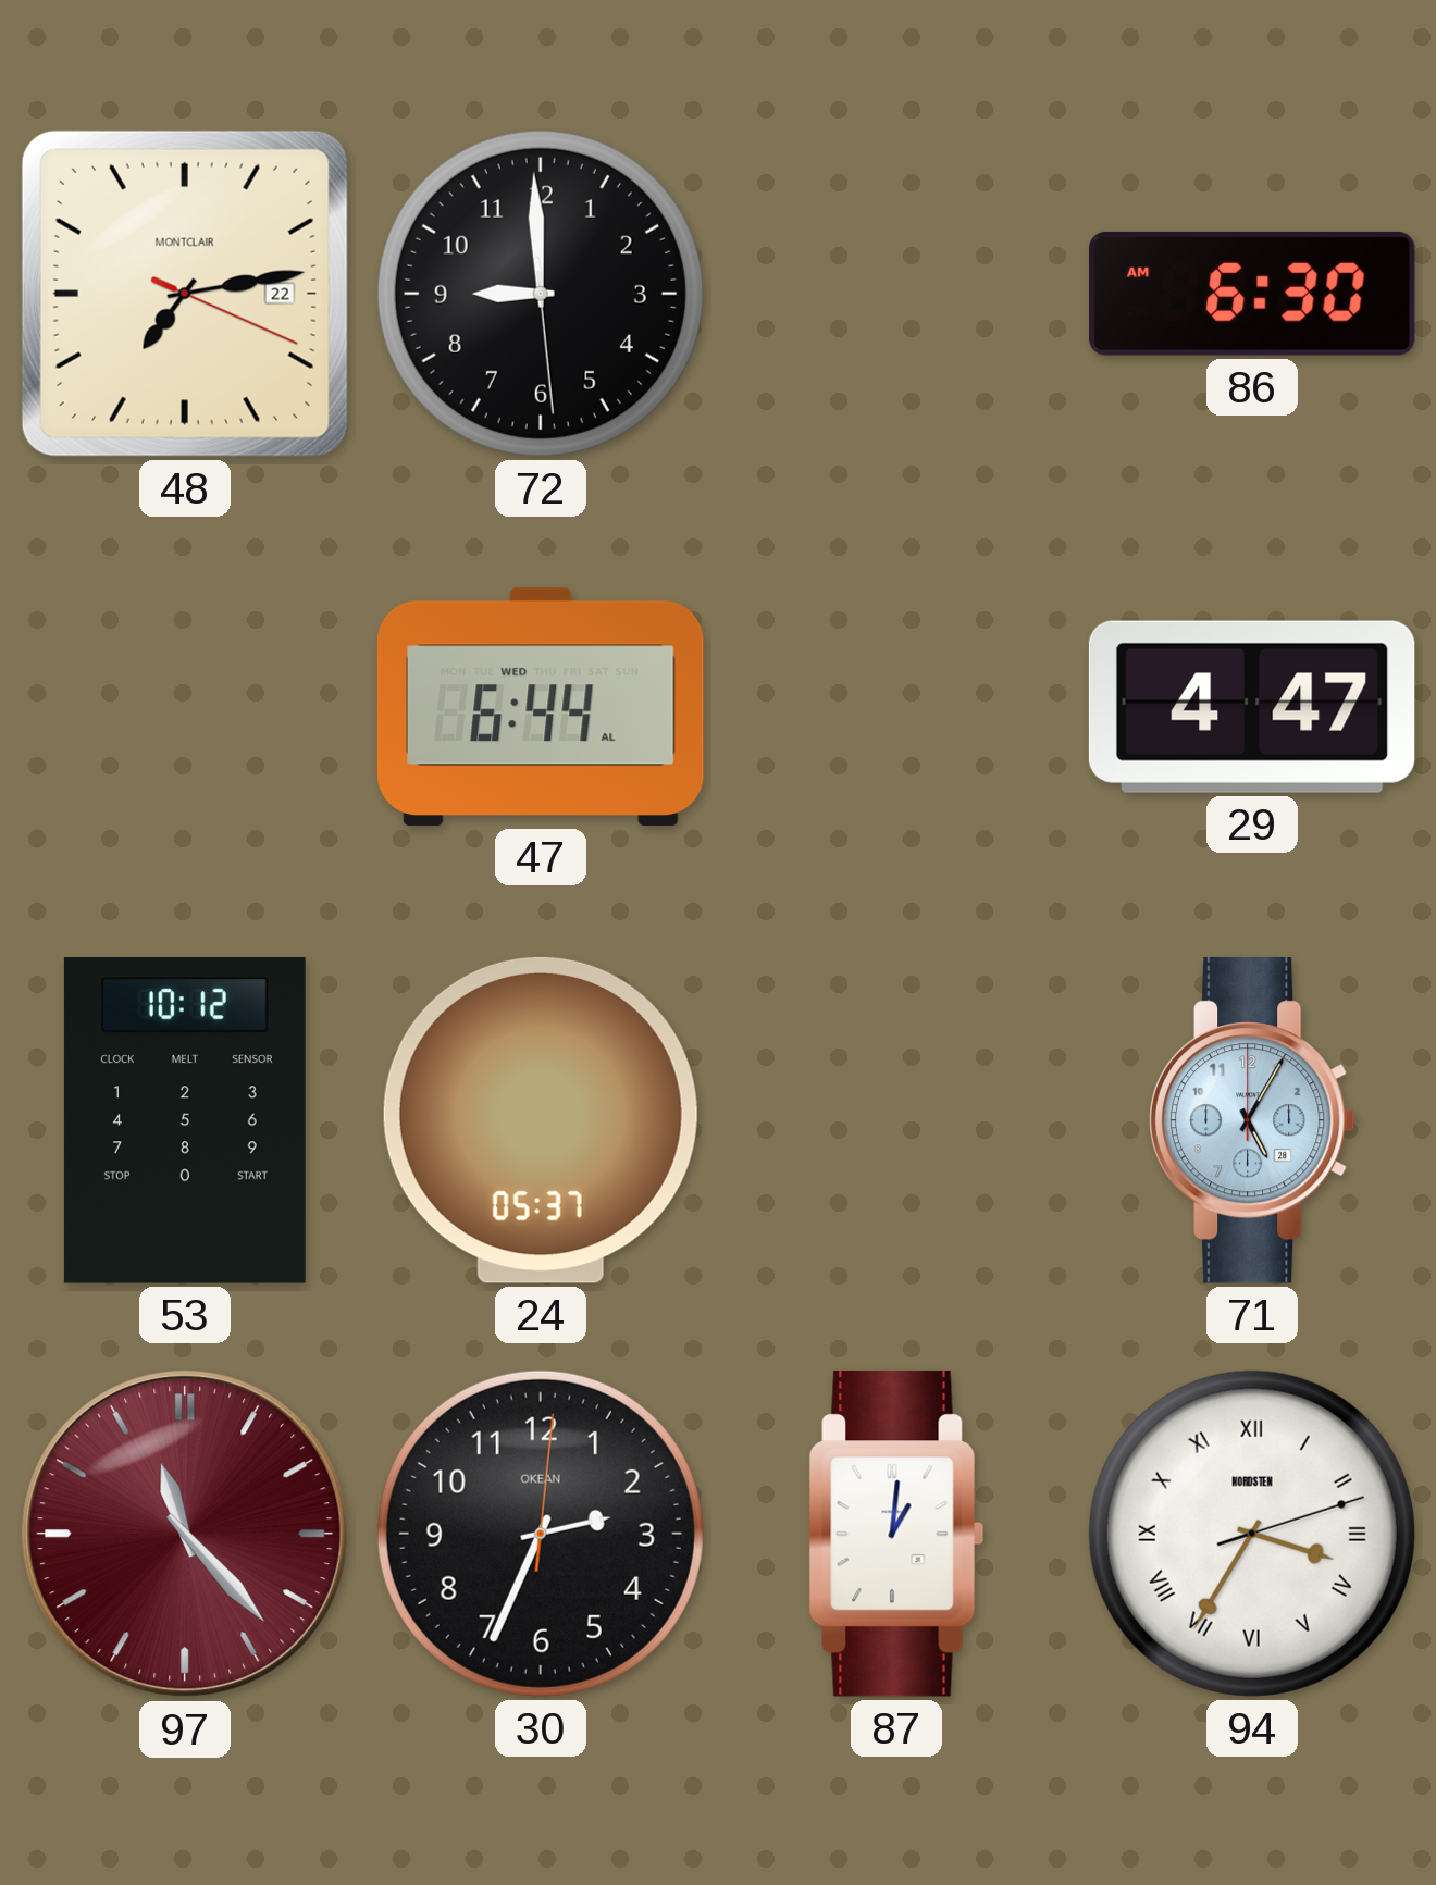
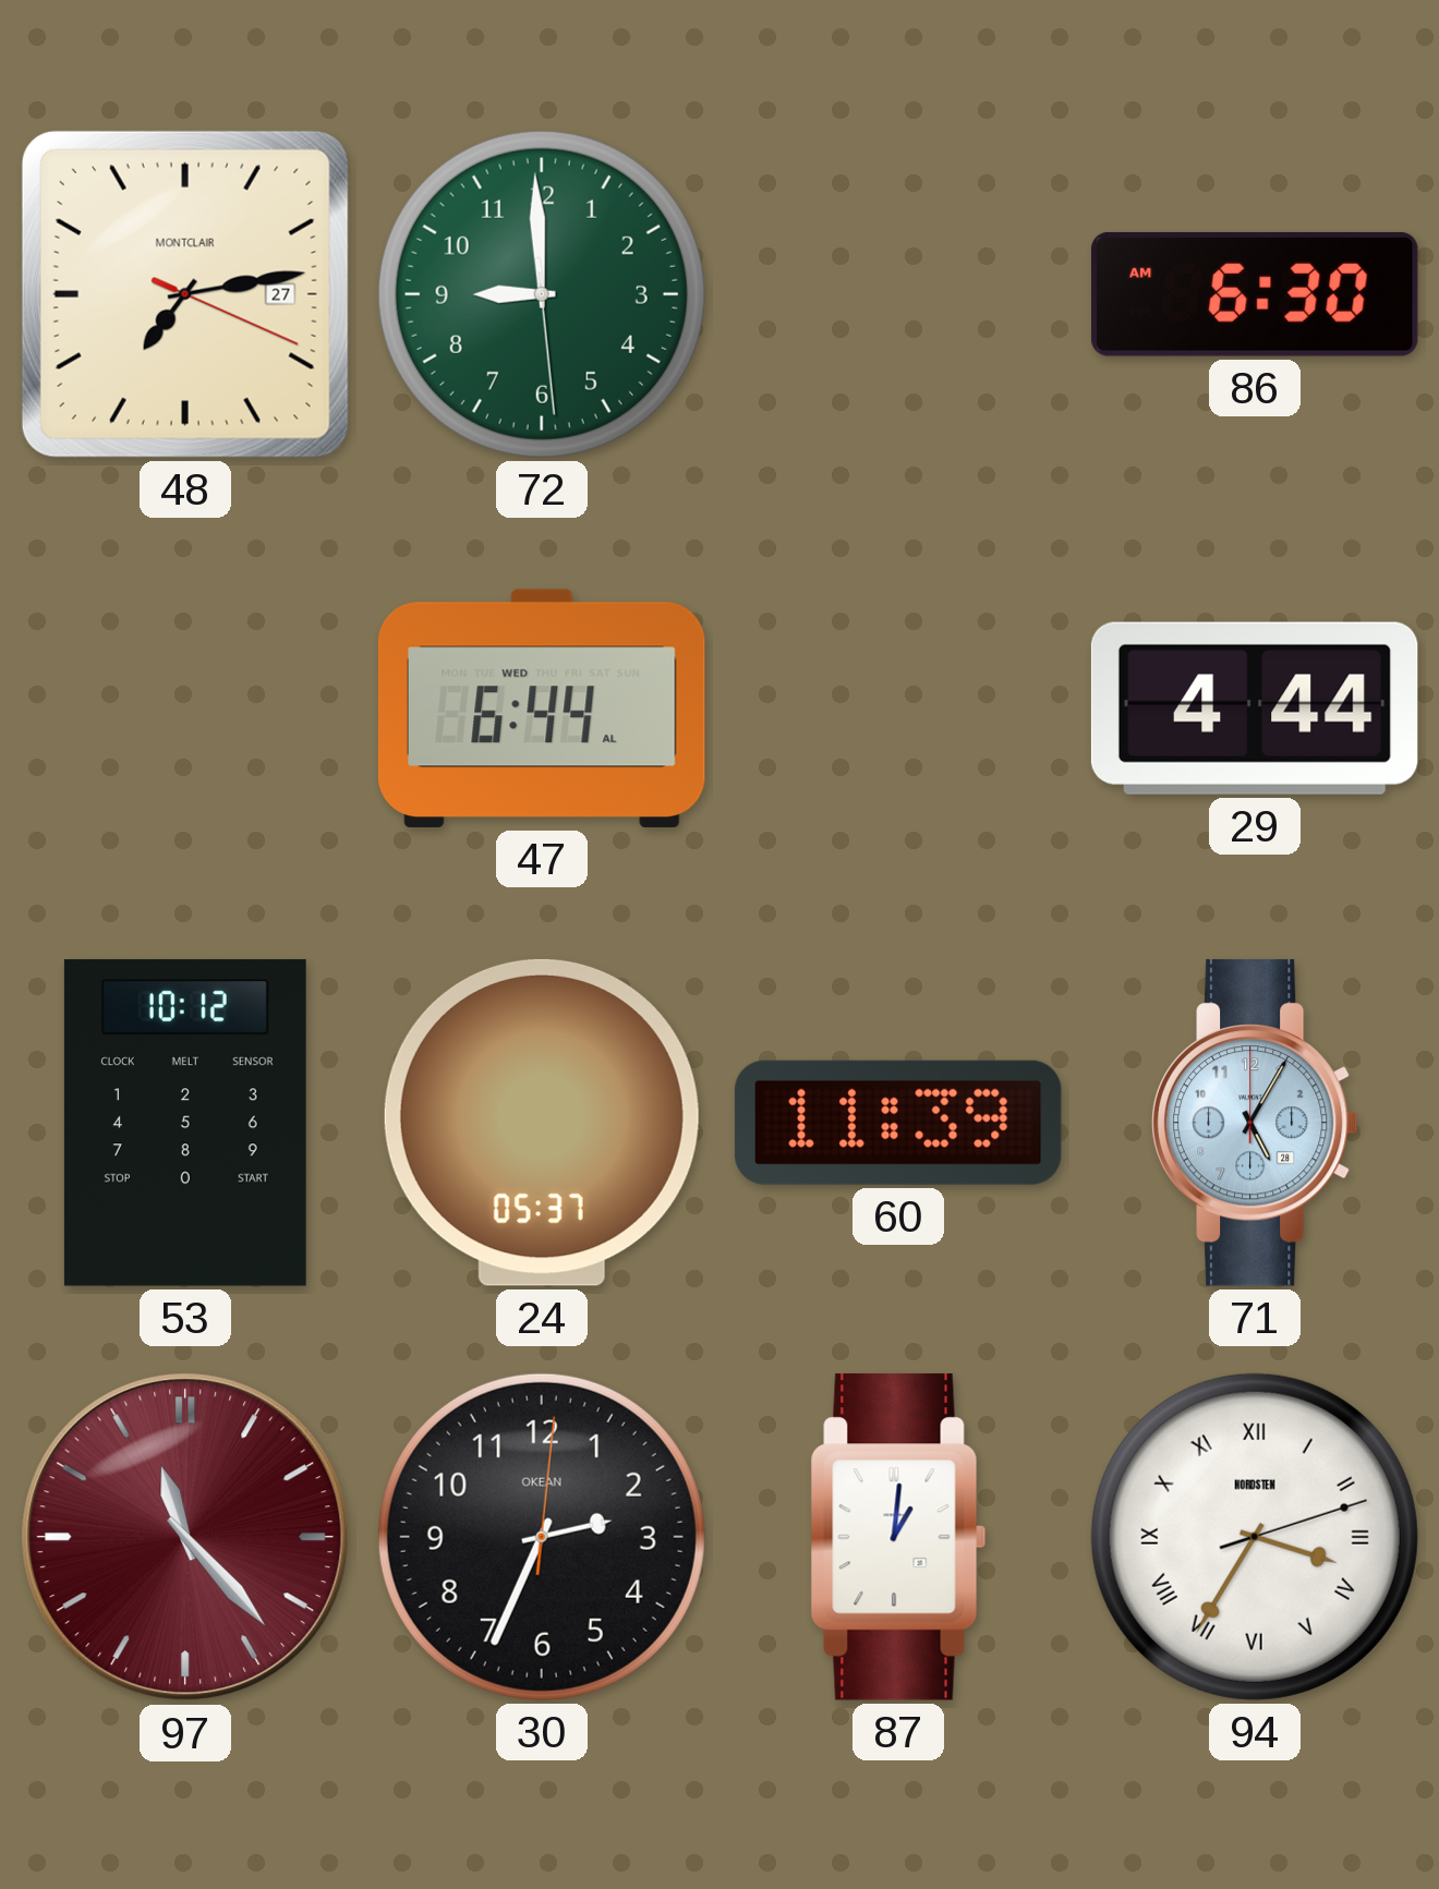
48 date: 22 -> 27 (185, 294)
72 dial: black -> green (542, 294)
29: 4:47 -> 4:44 (1255, 709)
60: none -> 11:39 (898, 1123)
